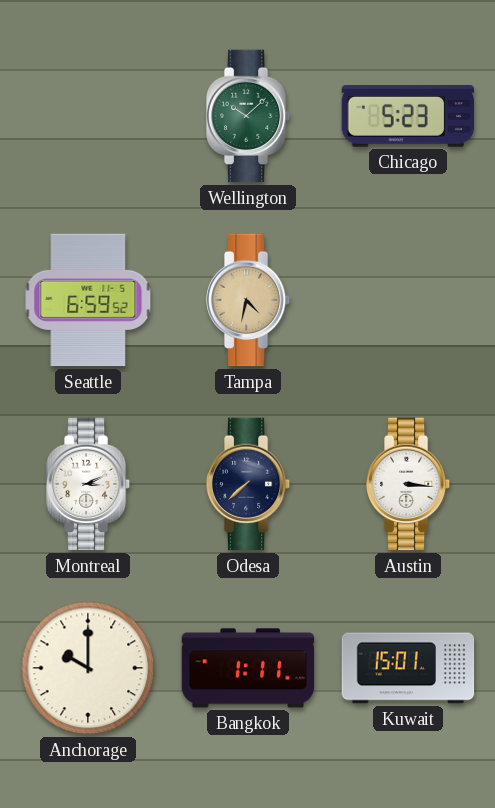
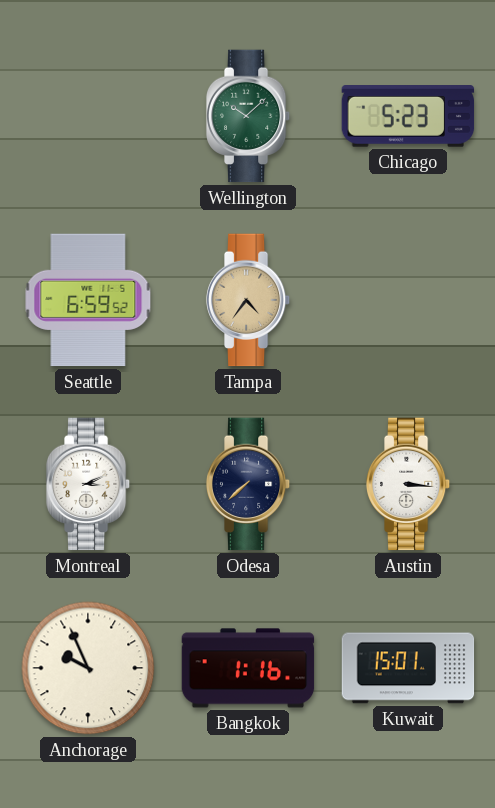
Tampa: 4:32 -> 4:36 (248, 300)
Anchorage: 10:00 -> 9:56 (88, 668)
Bangkok: 1:11 -> 1:16 (248, 668)
